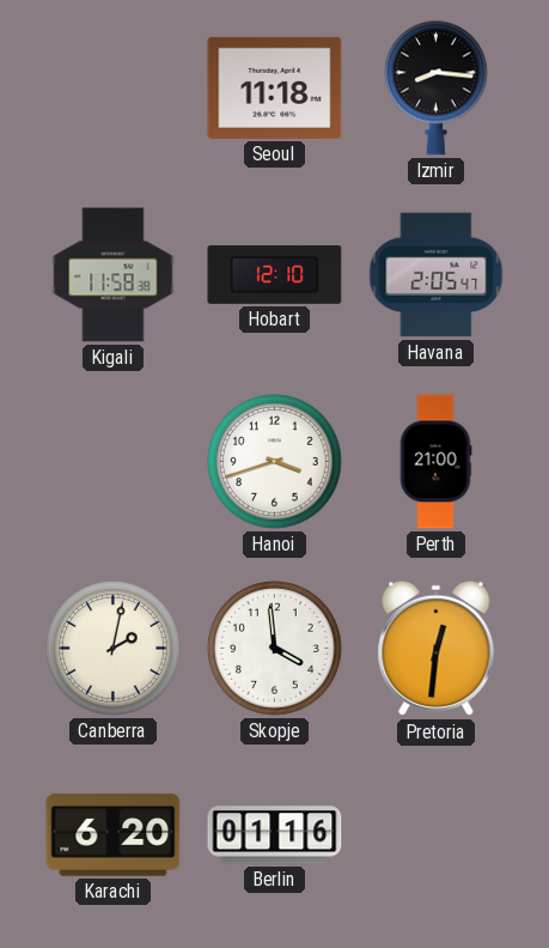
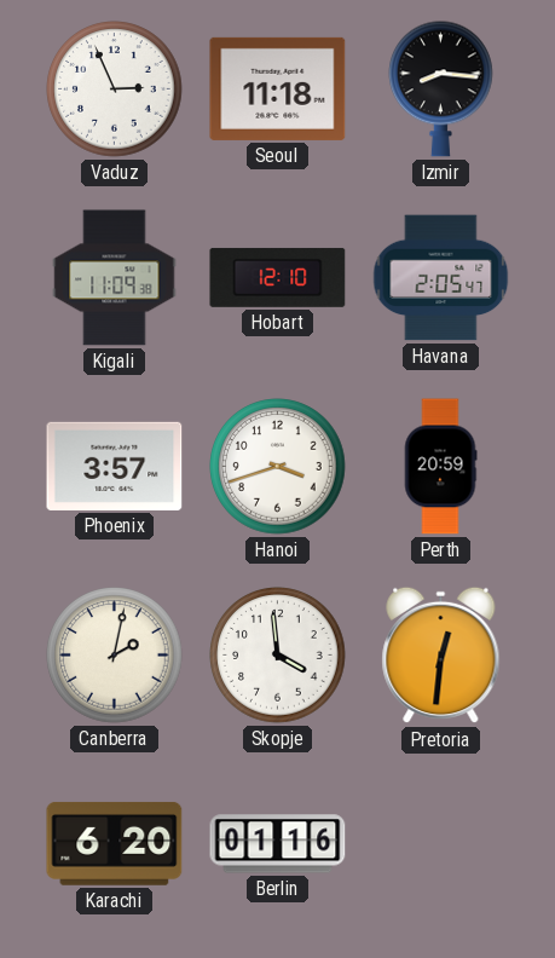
Vaduz: none -> 2:56 (115, 90)
Kigali: 11:58 -> 11:09 (115, 278)
Phoenix: none -> 3:57 (115, 466)
Perth: 21:00 -> 20:59 (440, 467)
